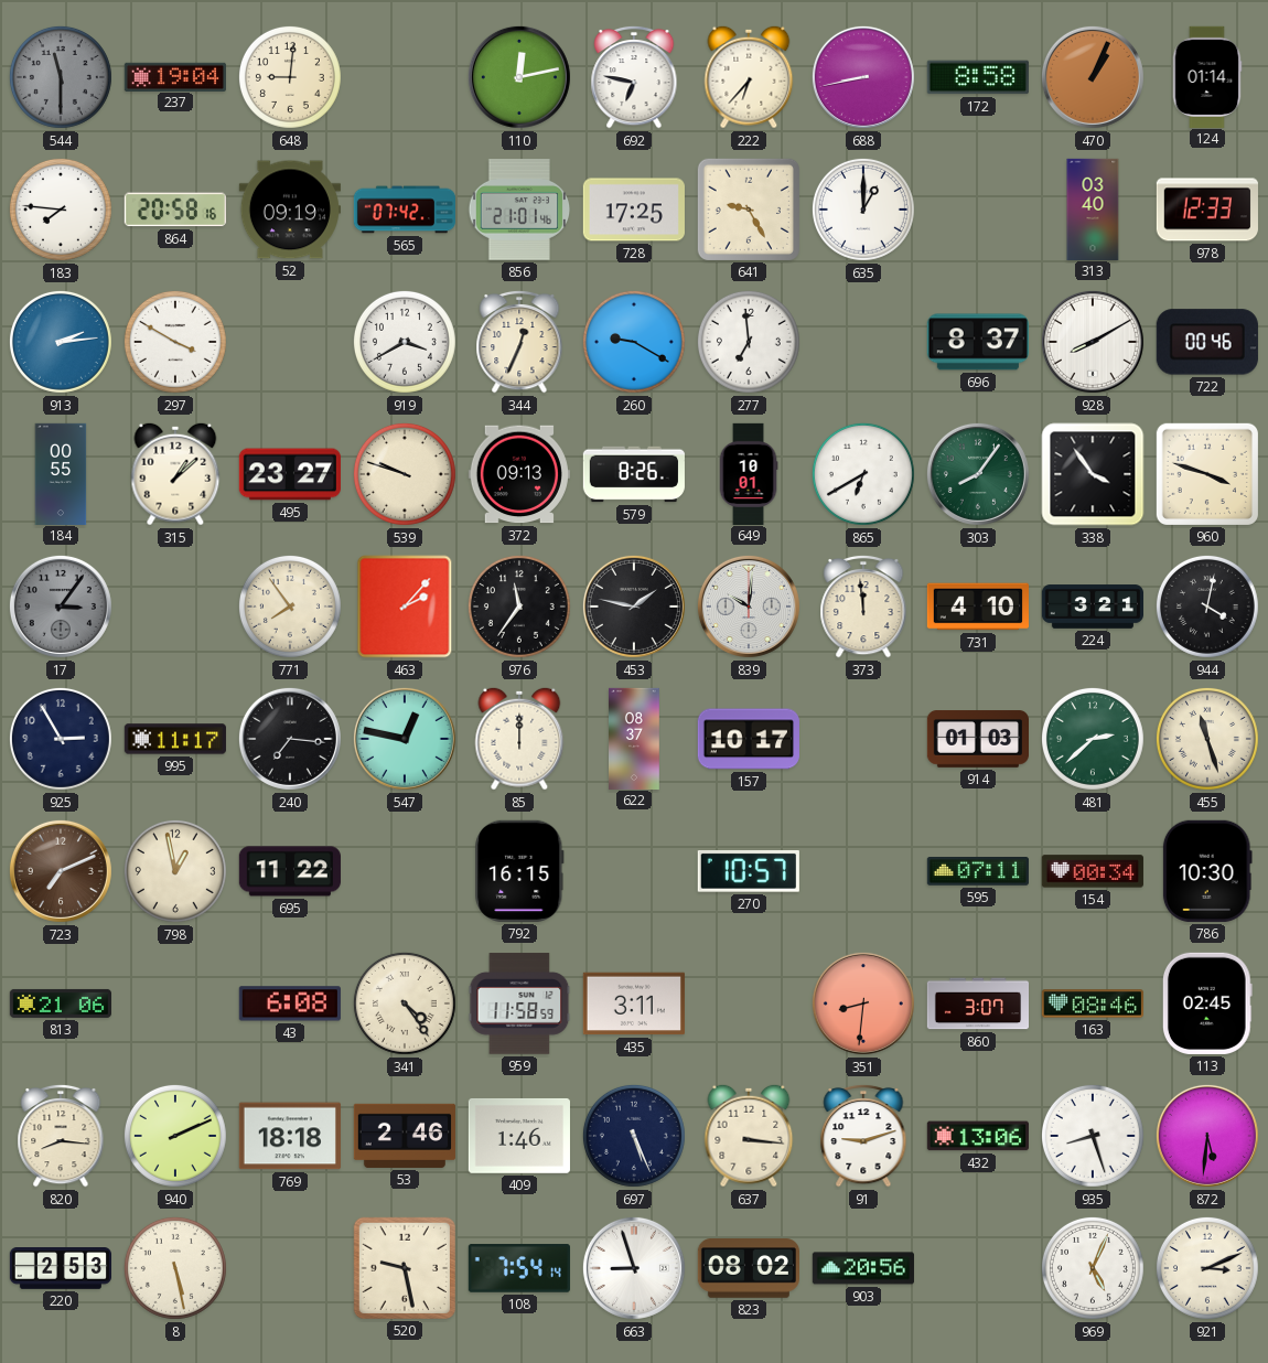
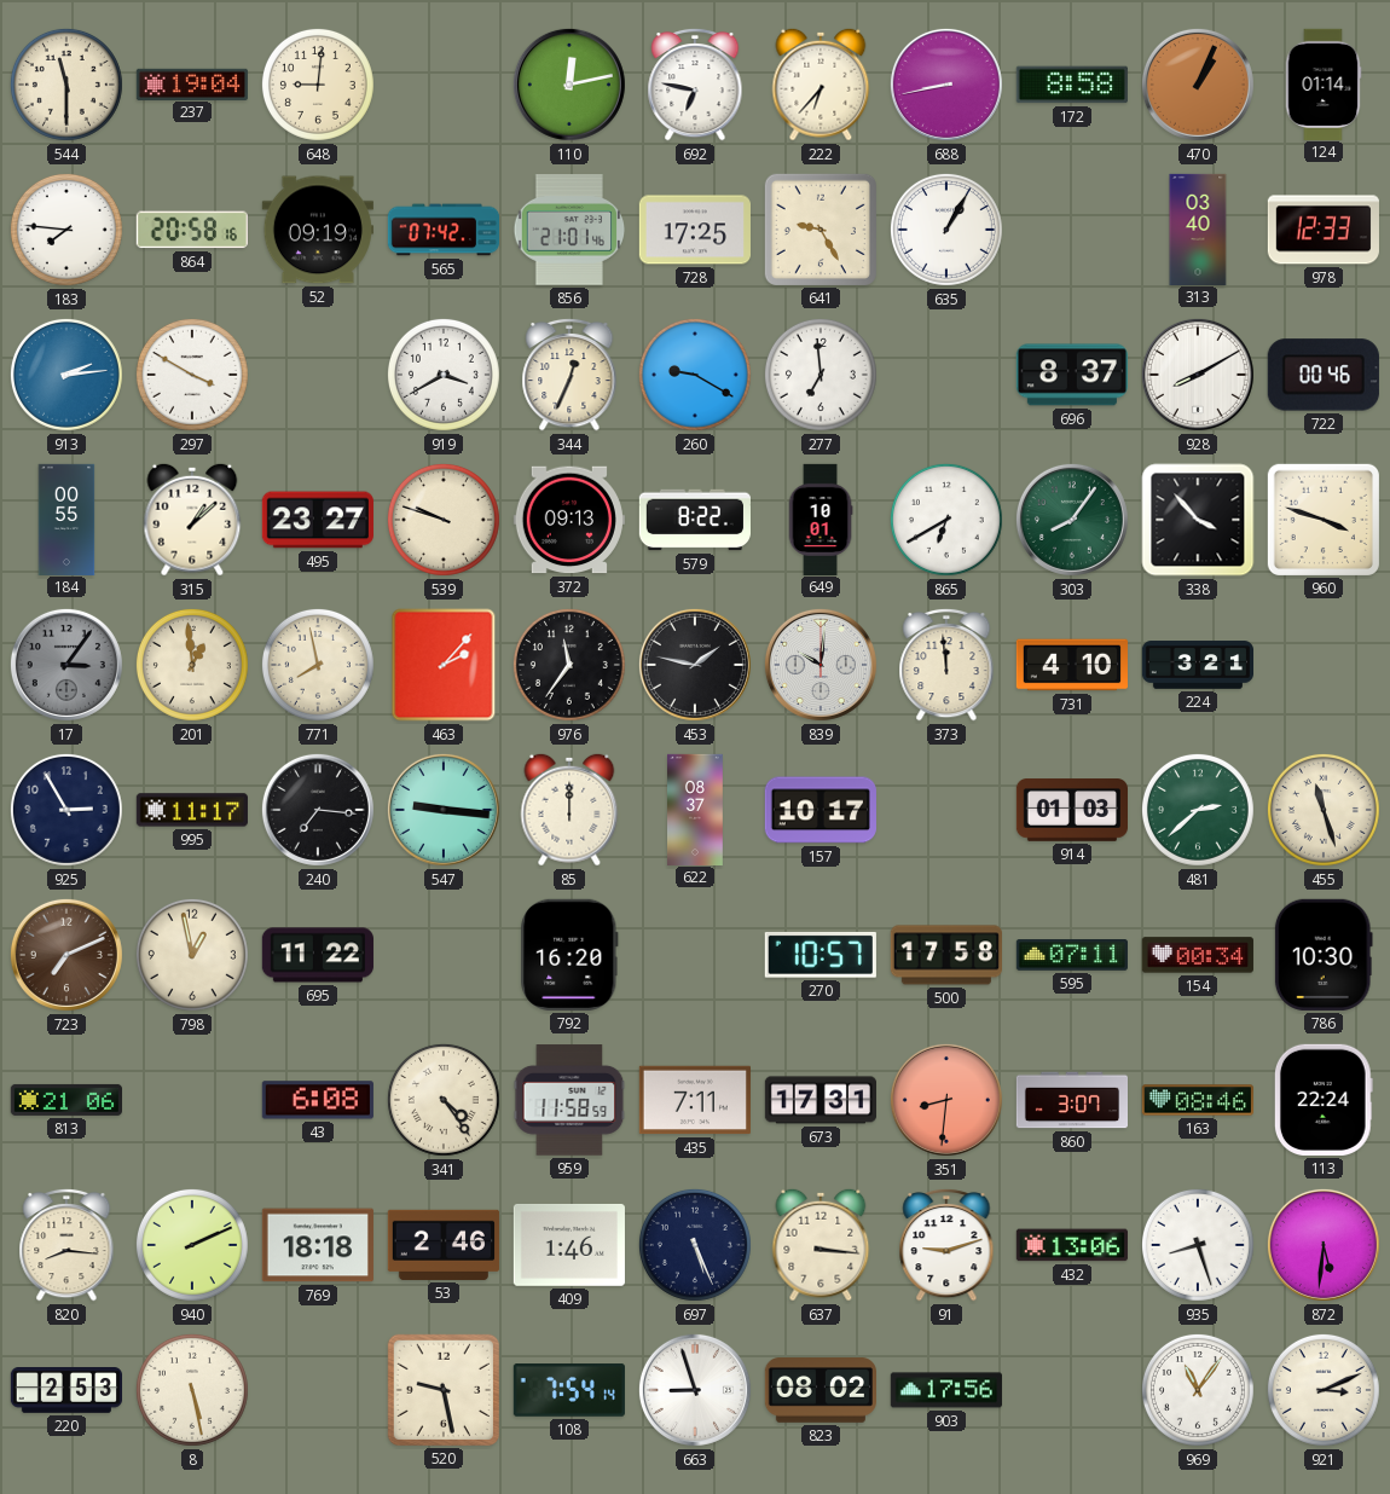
544 dial: grey -> cream (66, 85)
635: 1:00 -> 1:05 (946, 230)
579: 8:26 -> 8:22 (695, 520)
338: 3:54 -> 3:53 (1198, 520)
201: none -> 12:59 (192, 665)
771: 7:54 -> 7:58 (318, 665)
944: 4:02 -> none (1207, 607)
547: 12:47 -> 9:16 (444, 810)
792: 16:15 -> 16:20 (569, 955)
500: none -> 17:58 (946, 955)
435: 3:11 -> 7:11 (695, 1100)
673: none -> 17:31 (819, 1100)
113: 02:45 -> 22:24 (1324, 1100)
903: 20:56 -> 17:56 (946, 1390)
969: 5:04 -> 11:06 (1198, 1390)
